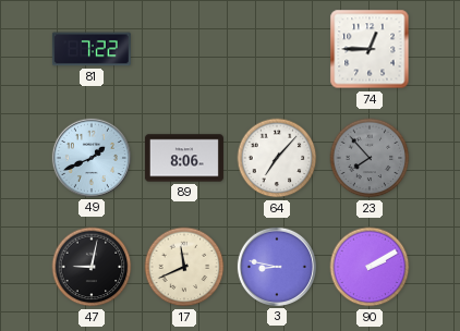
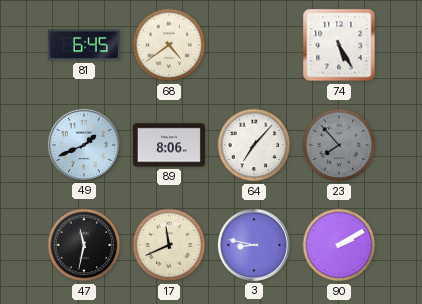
81: 7:22 -> 6:45 (84, 45)
68: none -> 4:39 (169, 45)
74: 12:45 -> 5:25 (339, 45)
47: 9:02 -> 11:32 (84, 245)
